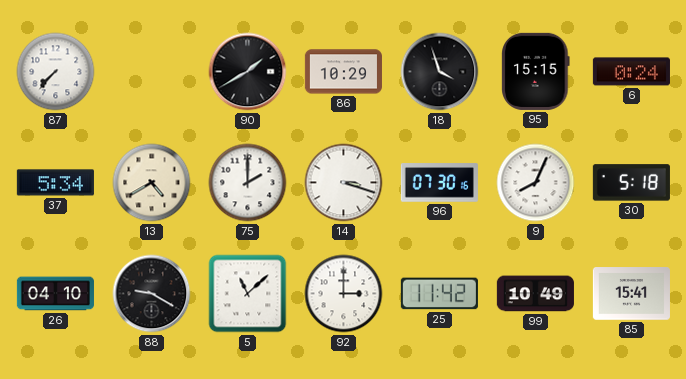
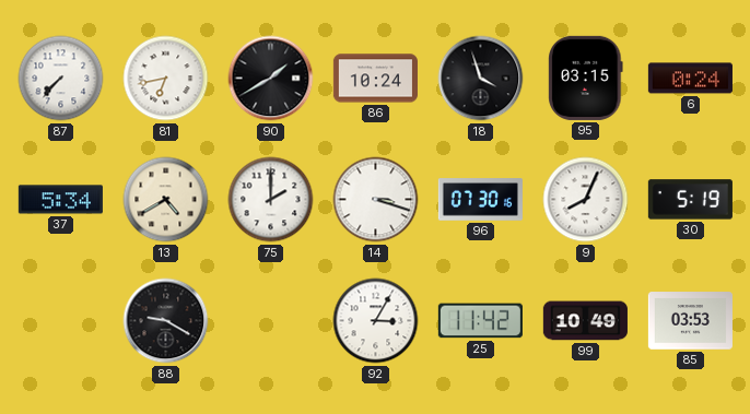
81: none -> 6:43 (166, 79)
86: 10:29 -> 10:24 (375, 79)
95: 15:15 -> 03:15 (586, 78)
30: 5:18 -> 5:19 (690, 200)
26: 04:10 -> none (55, 294)
5: 11:08 -> none (248, 294)
92: 3:00 -> 3:05 (376, 321)
85: 15:41 -> 03:53 (690, 321)
